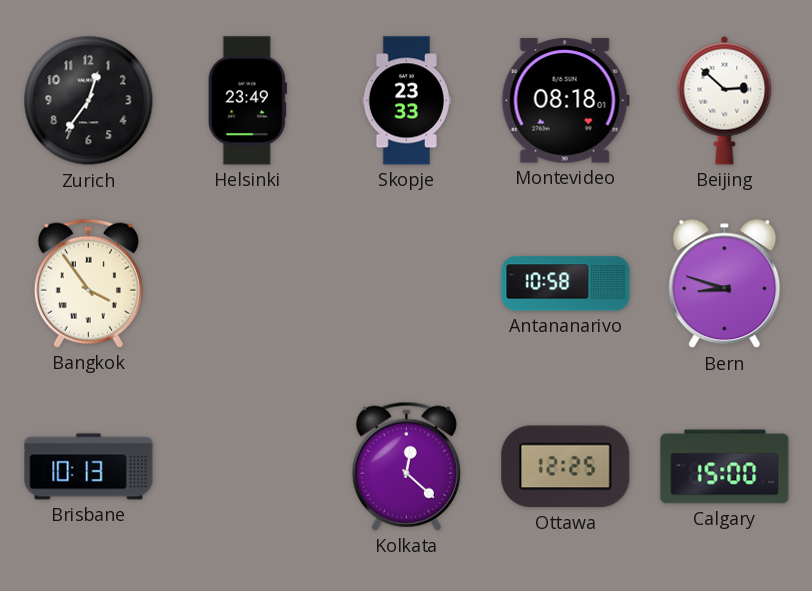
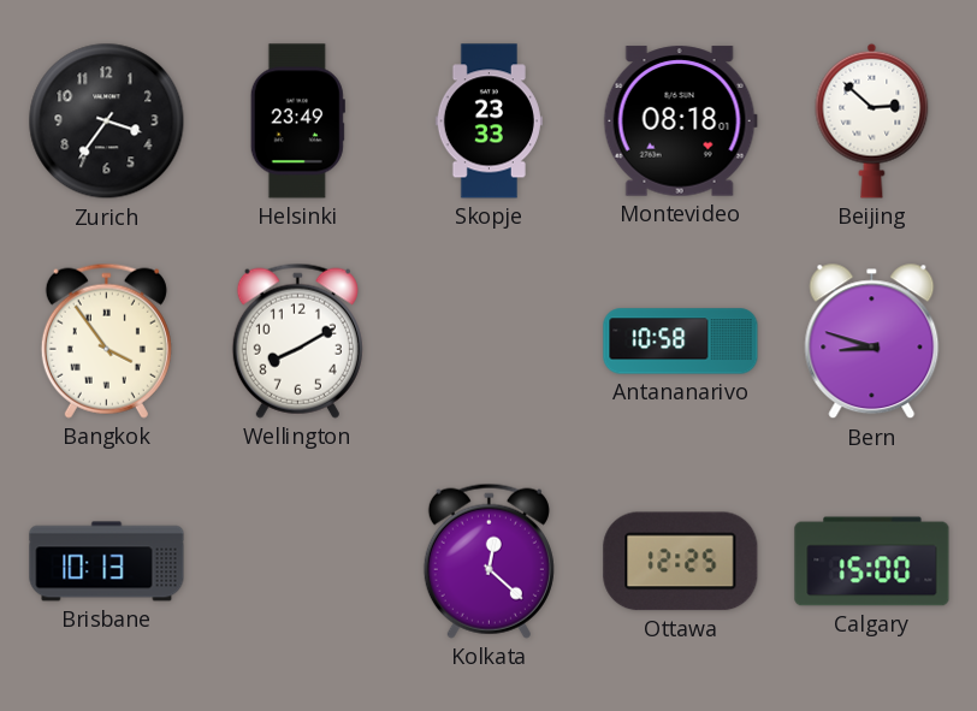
Zurich: 12:36 -> 3:36 (107, 122)
Wellington: none -> 8:10 (297, 340)
